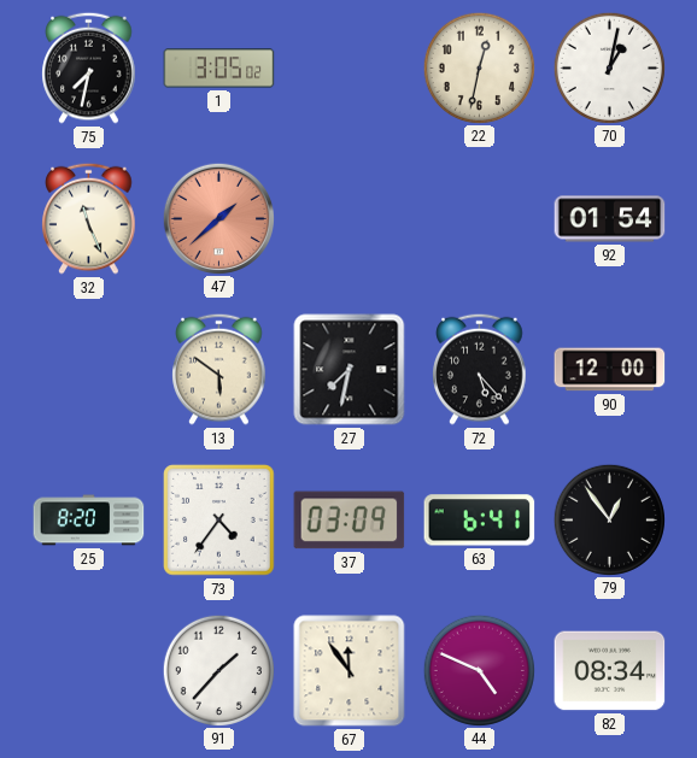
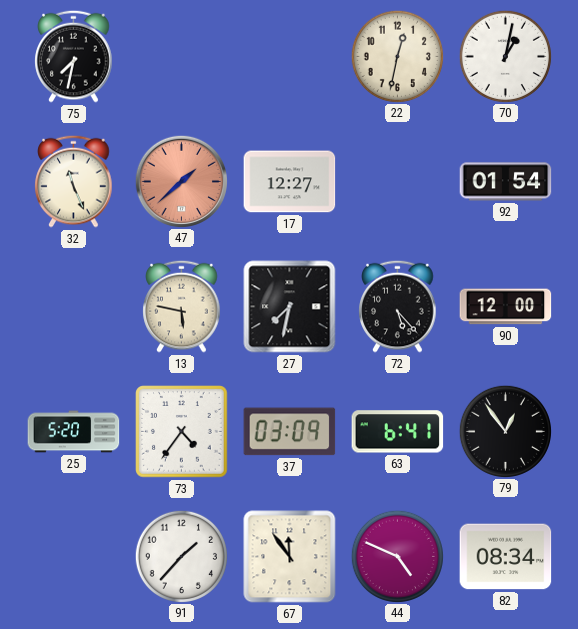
1: 3:05 -> none (219, 69)
17: none -> 12:27 (290, 182)
13: 5:51 -> 5:47 (182, 306)
25: 8:20 -> 5:20 (74, 432)
